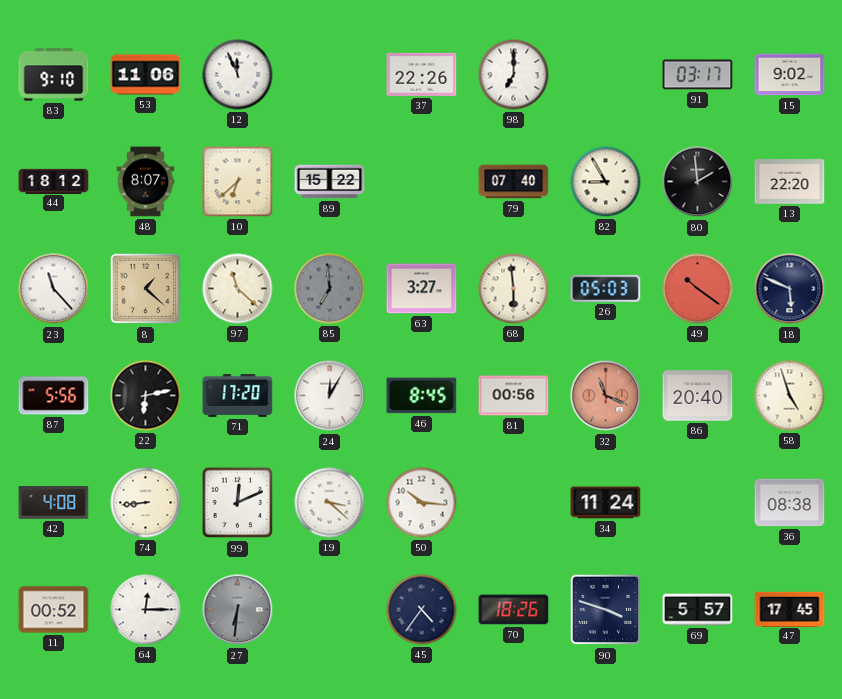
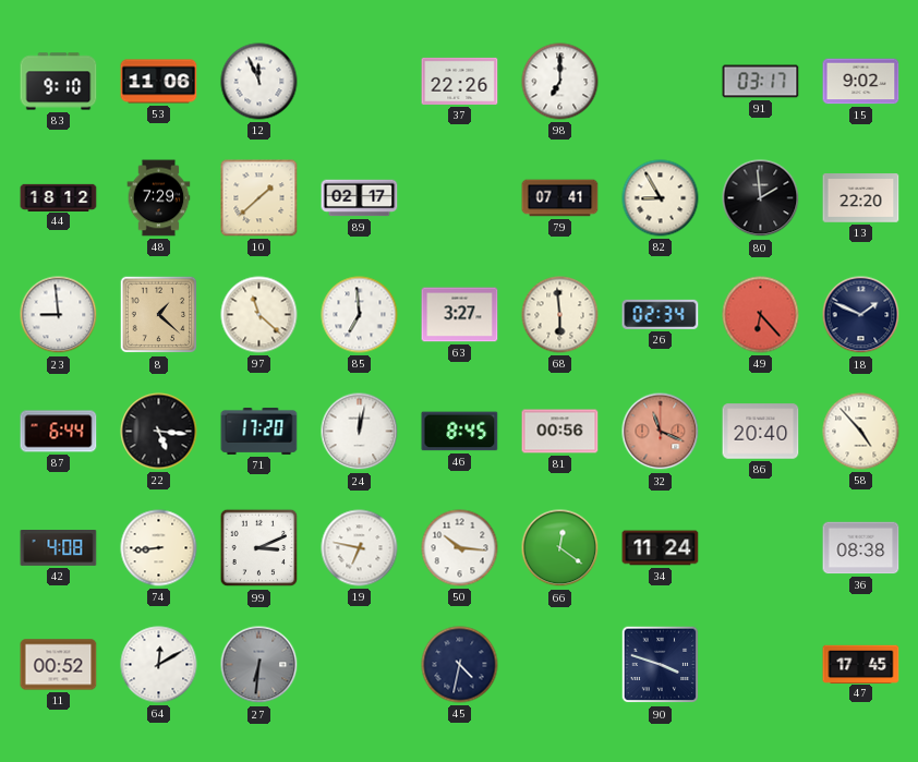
48: 8:07 -> 7:29 (159, 198)
10: 6:38 -> 1:38 (259, 198)
89: 15:22 -> 02:17 (360, 198)
79: 07:40 -> 07:41 (560, 198)
23: 11:23 -> 8:59 (59, 315)
85 dial: grey -> white (360, 315)
26: 05:03 -> 02:34 (661, 314)
49: 10:21 -> 6:23 (761, 315)
18: 5:49 -> 1:49 (861, 315)
87: 5:56 -> 6:44 (59, 432)
22: 6:13 -> 5:16 (159, 432)
24: 12:05 -> 12:02 (360, 432)
58: 4:57 -> 4:53 (861, 432)
99: 12:11 -> 3:11 (259, 548)
19: 3:22 -> 6:47 (360, 548)
66: none -> 12:21 (560, 548)
64: 12:15 -> 12:10 (159, 665)
45: 4:36 -> 4:32 (460, 665)
70: 18:26 -> none (514, 610)
69: 5:57 -> none (698, 610)
